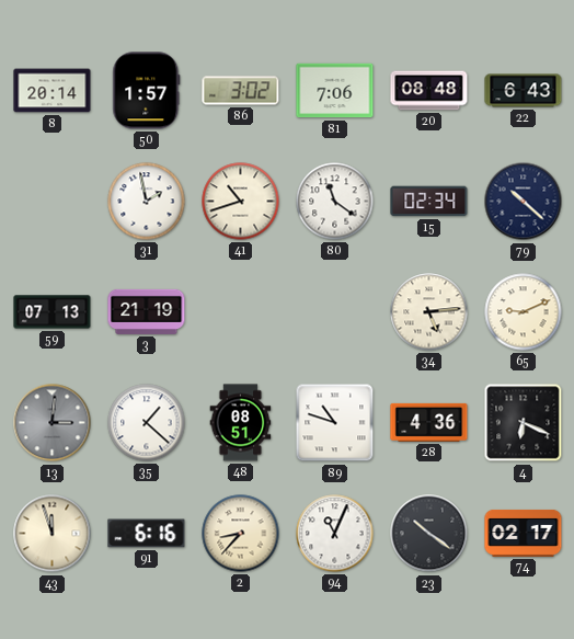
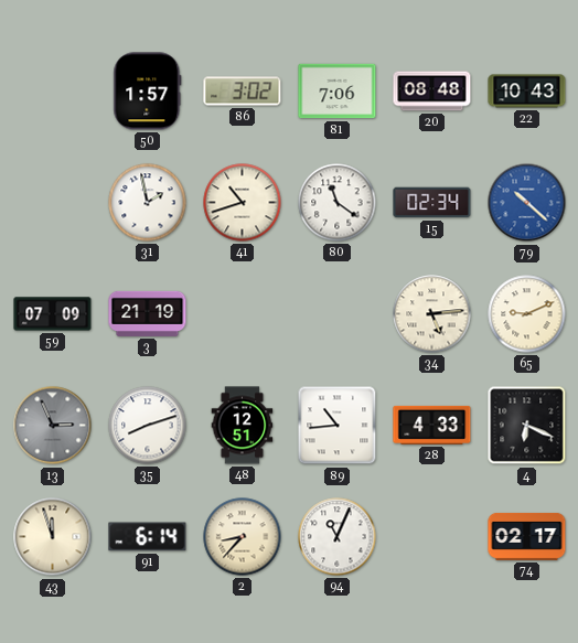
8: 20:14 -> none (53, 91)
22: 6:43 -> 10:43 (527, 92)
79 dial: navy -> blue (527, 203)
59: 07:13 -> 07:09 (53, 314)
13: 3:01 -> 2:56 (53, 426)
35: 1:22 -> 8:12 (148, 426)
48: 08:51 -> 12:51 (243, 426)
89: 10:48 -> 10:44 (338, 426)
28: 4:36 -> 4:33 (432, 425)
91: 6:16 -> 6:14 (148, 537)
23: 10:21 -> none (429, 534)
